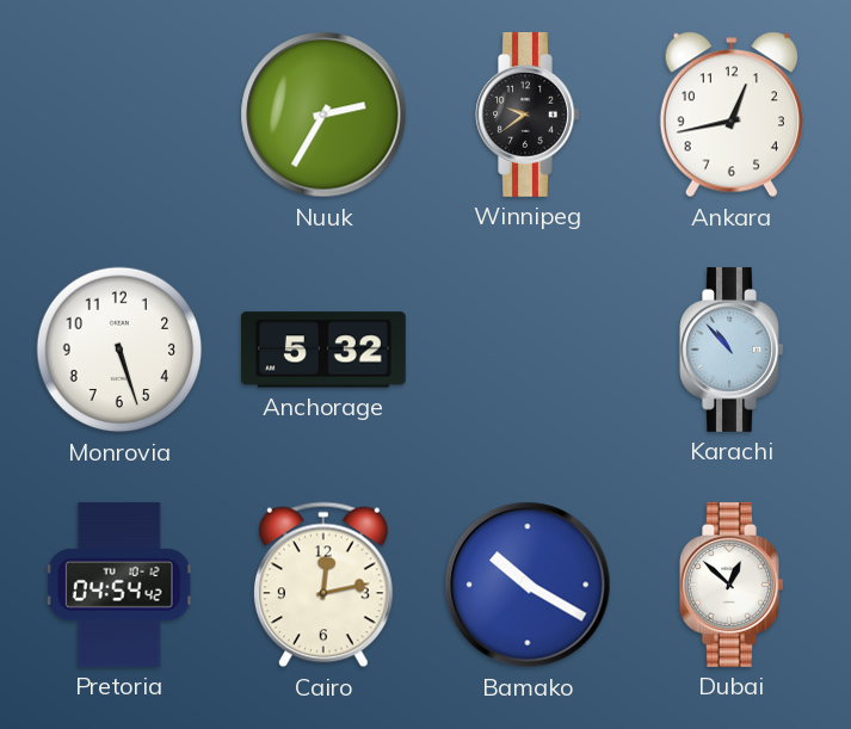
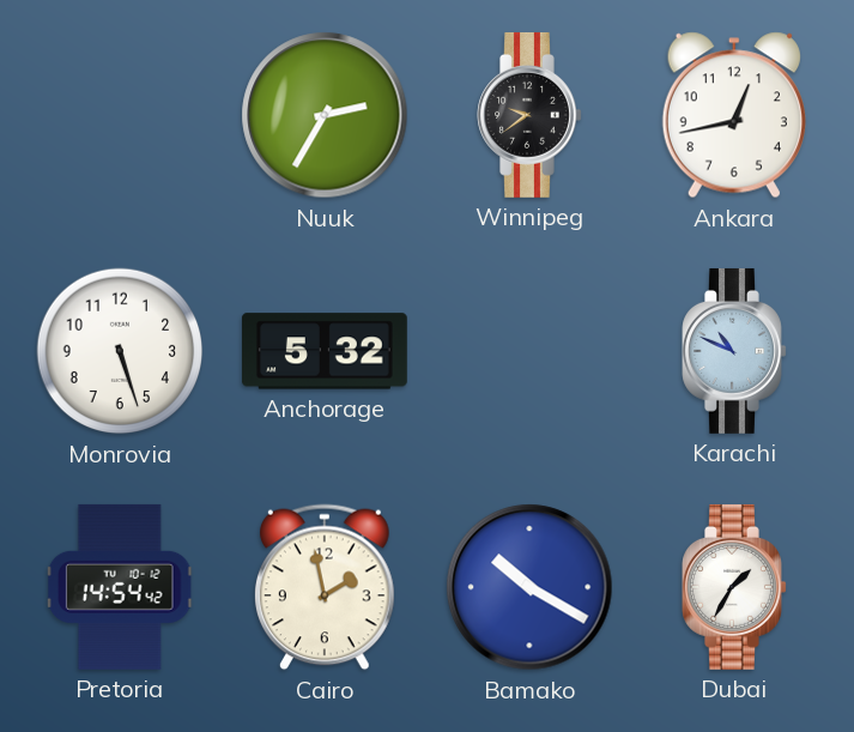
Karachi: 10:53 -> 10:49 (734, 351)
Pretoria: 04:54 -> 14:54 (120, 587)
Cairo: 12:13 -> 1:58 (326, 587)
Dubai: 12:52 -> 1:35 (734, 587)
